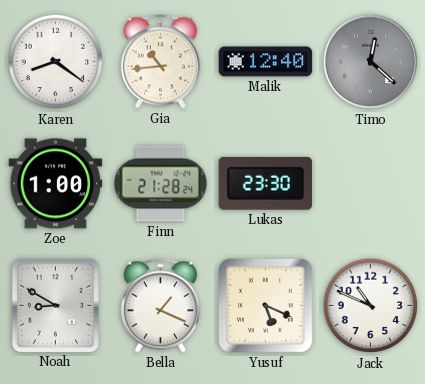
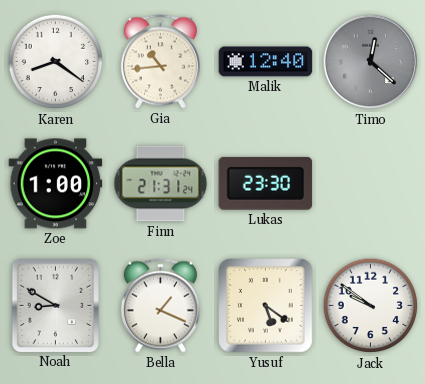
Finn: 21:28 -> 21:31 (161, 184)
Yusuf: 5:19 -> 5:21 (266, 306)
Jack: 10:49 -> 9:51 (371, 306)
